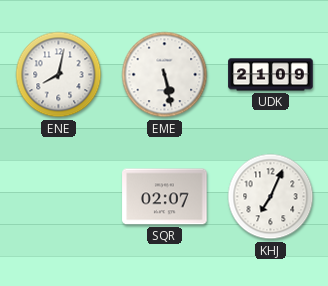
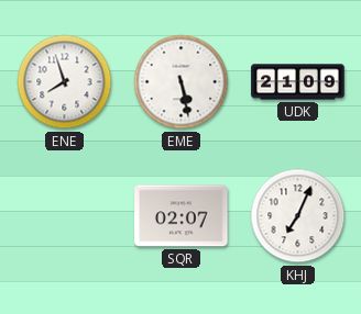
ENE: 8:02 -> 7:57 (65, 82)
